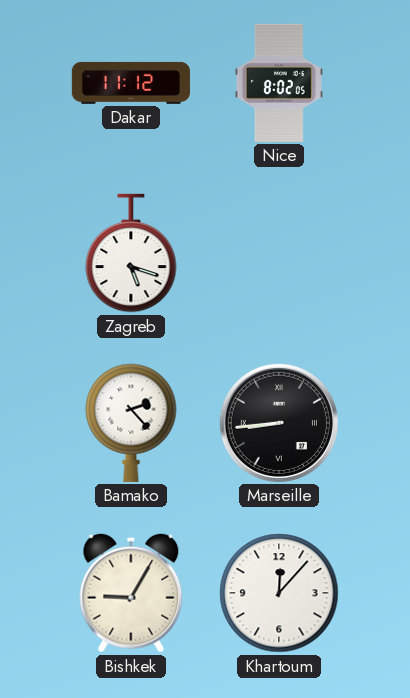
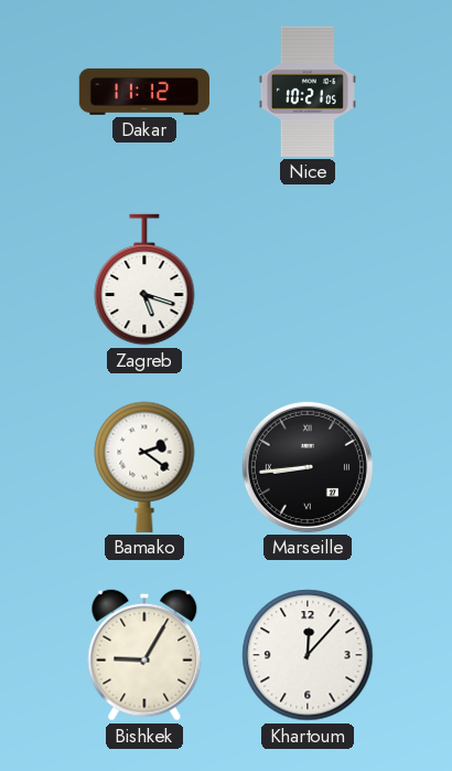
Nice: 8:02 -> 10:21 (308, 92)
Bamako: 2:23 -> 2:21 (144, 467)
